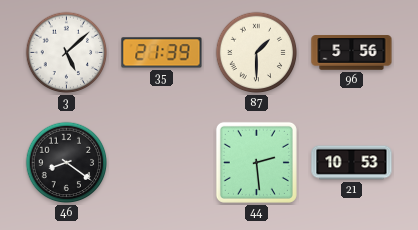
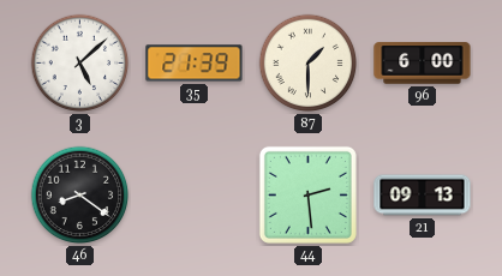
96: 5:56 -> 6:00 (423, 64)
21: 10:53 -> 09:13 (423, 196)
